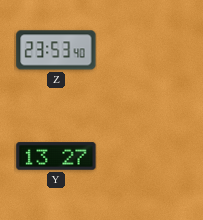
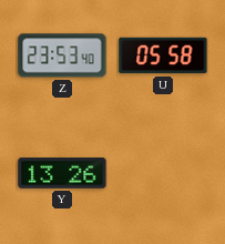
U: none -> 05:58 (163, 55)
Y: 13:27 -> 13:26 (62, 173)
